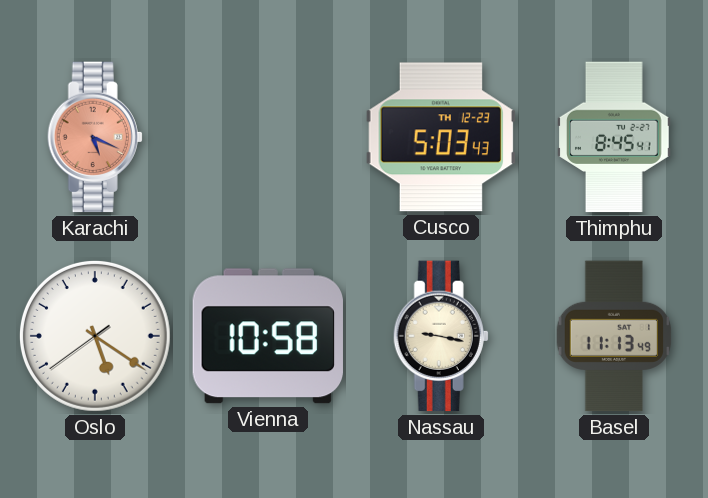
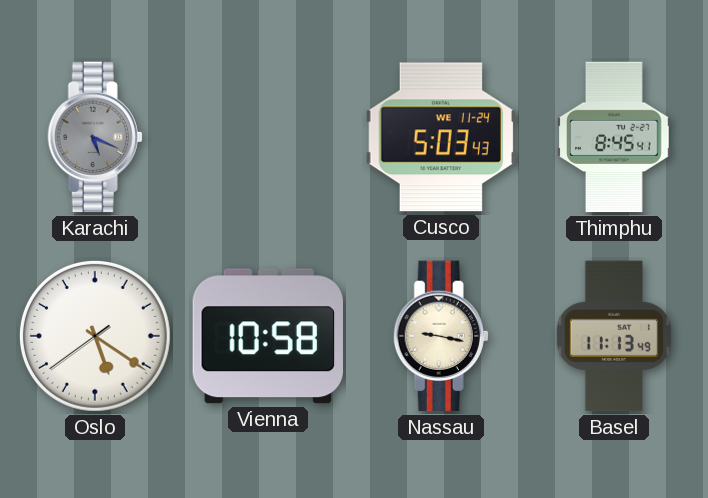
Karachi dial: salmon -> grey (95, 137)
Cusco date: TH 12-23 -> WE 11-24 (440, 137)
